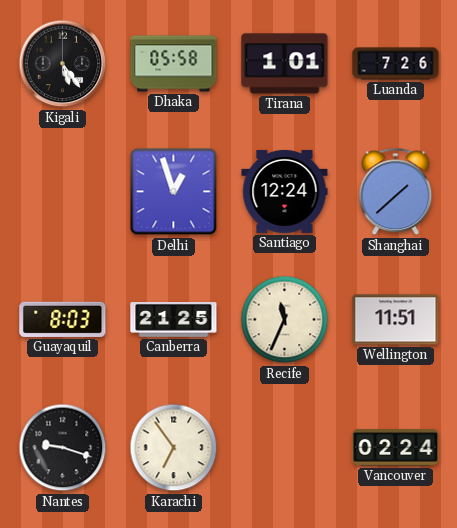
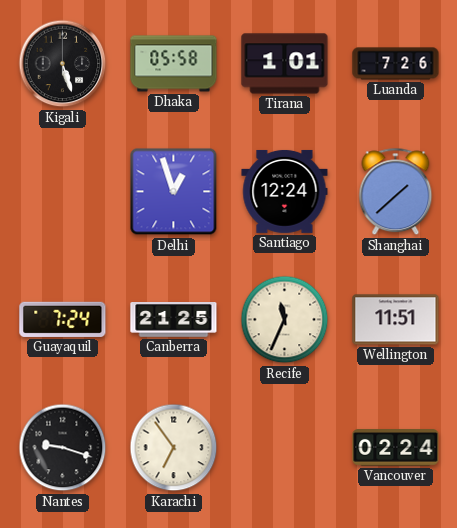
Kigali: 5:24 -> 5:27 (63, 64)
Guayaquil: 8:03 -> 7:24 (63, 319)
